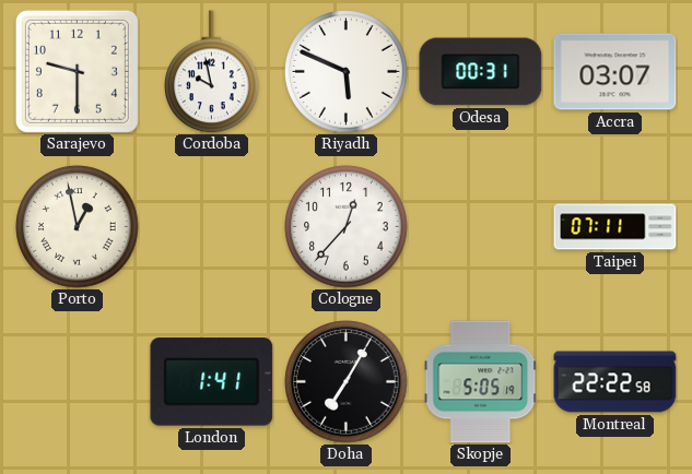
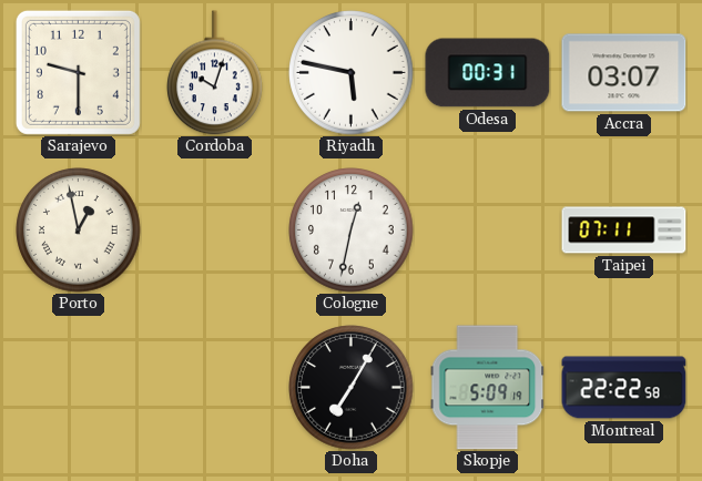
Cordoba: 9:58 -> 10:03 (215, 73)
Riyadh: 5:49 -> 5:47 (352, 73)
Cologne: 12:37 -> 12:32 (352, 231)
London: 1:41 -> none (212, 382)
Skopje: 5:05 -> 5:09 (488, 388)
